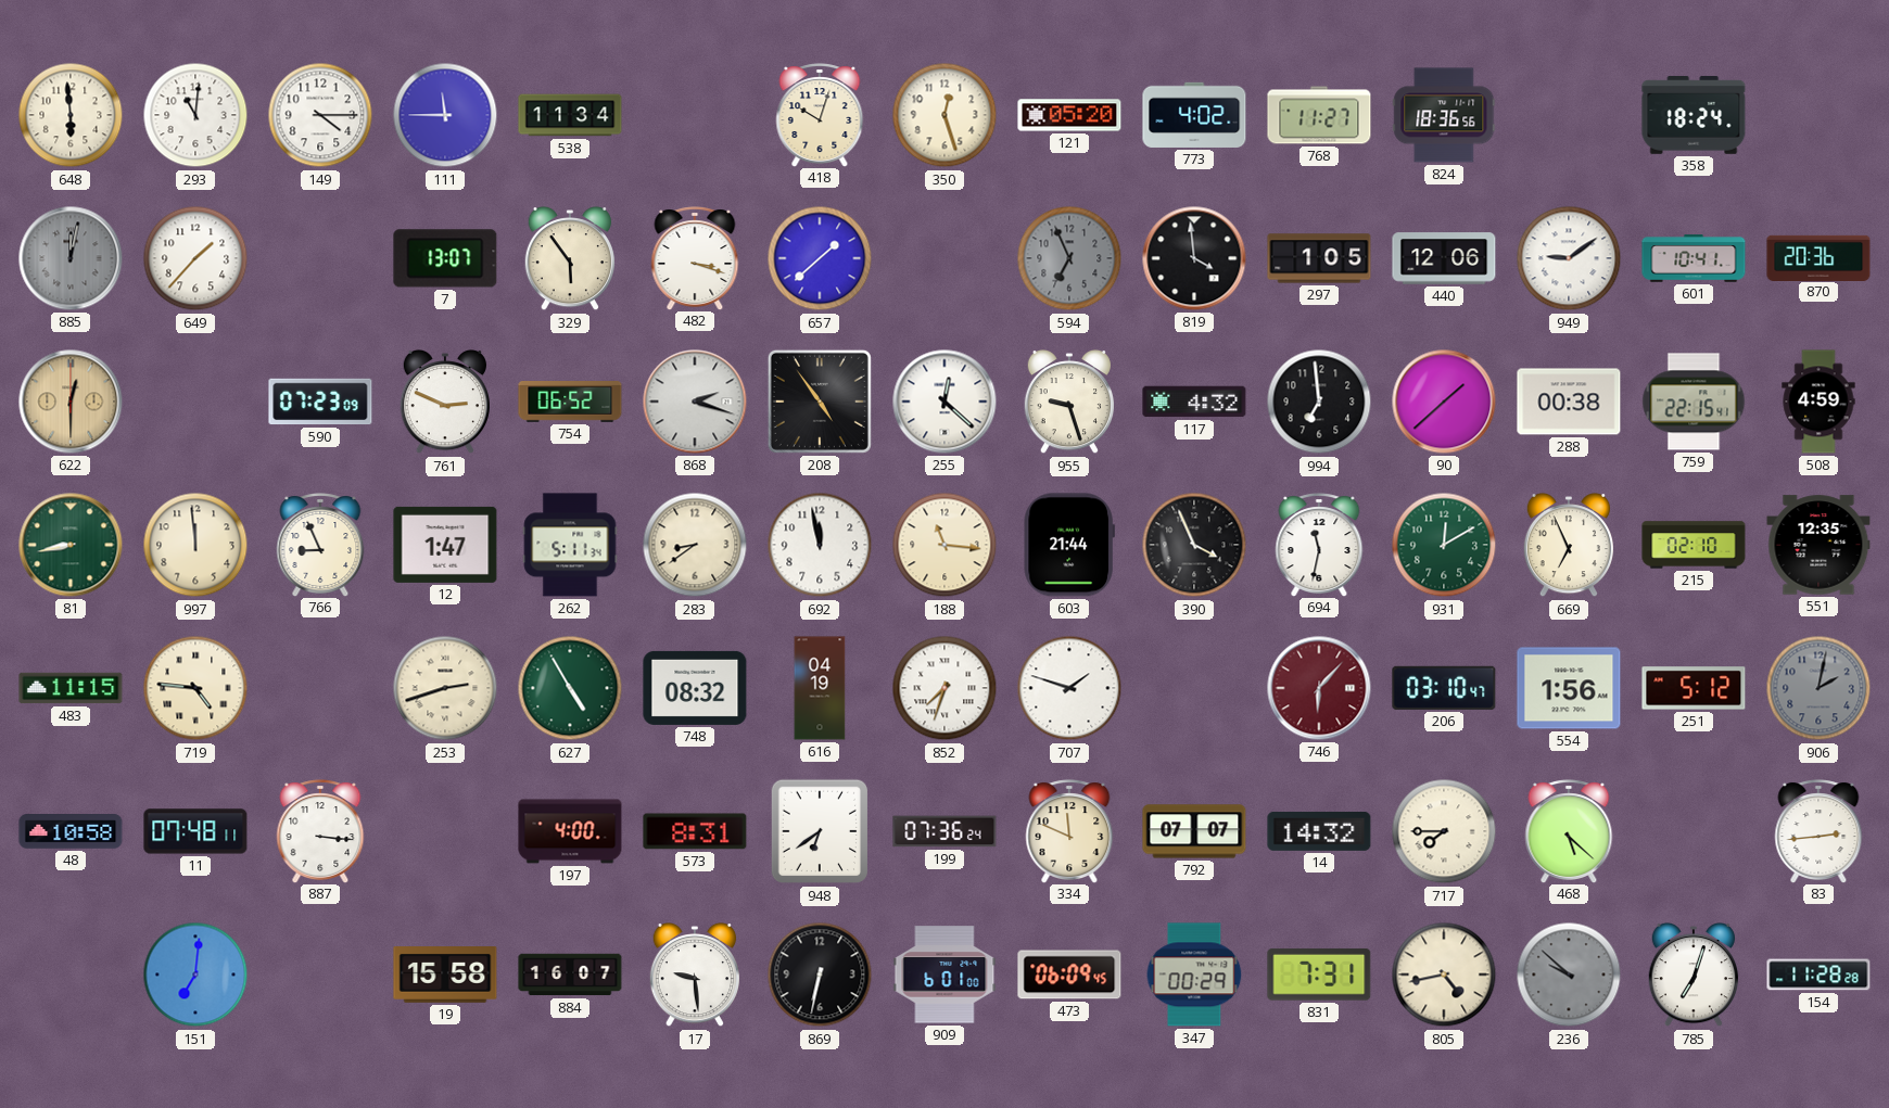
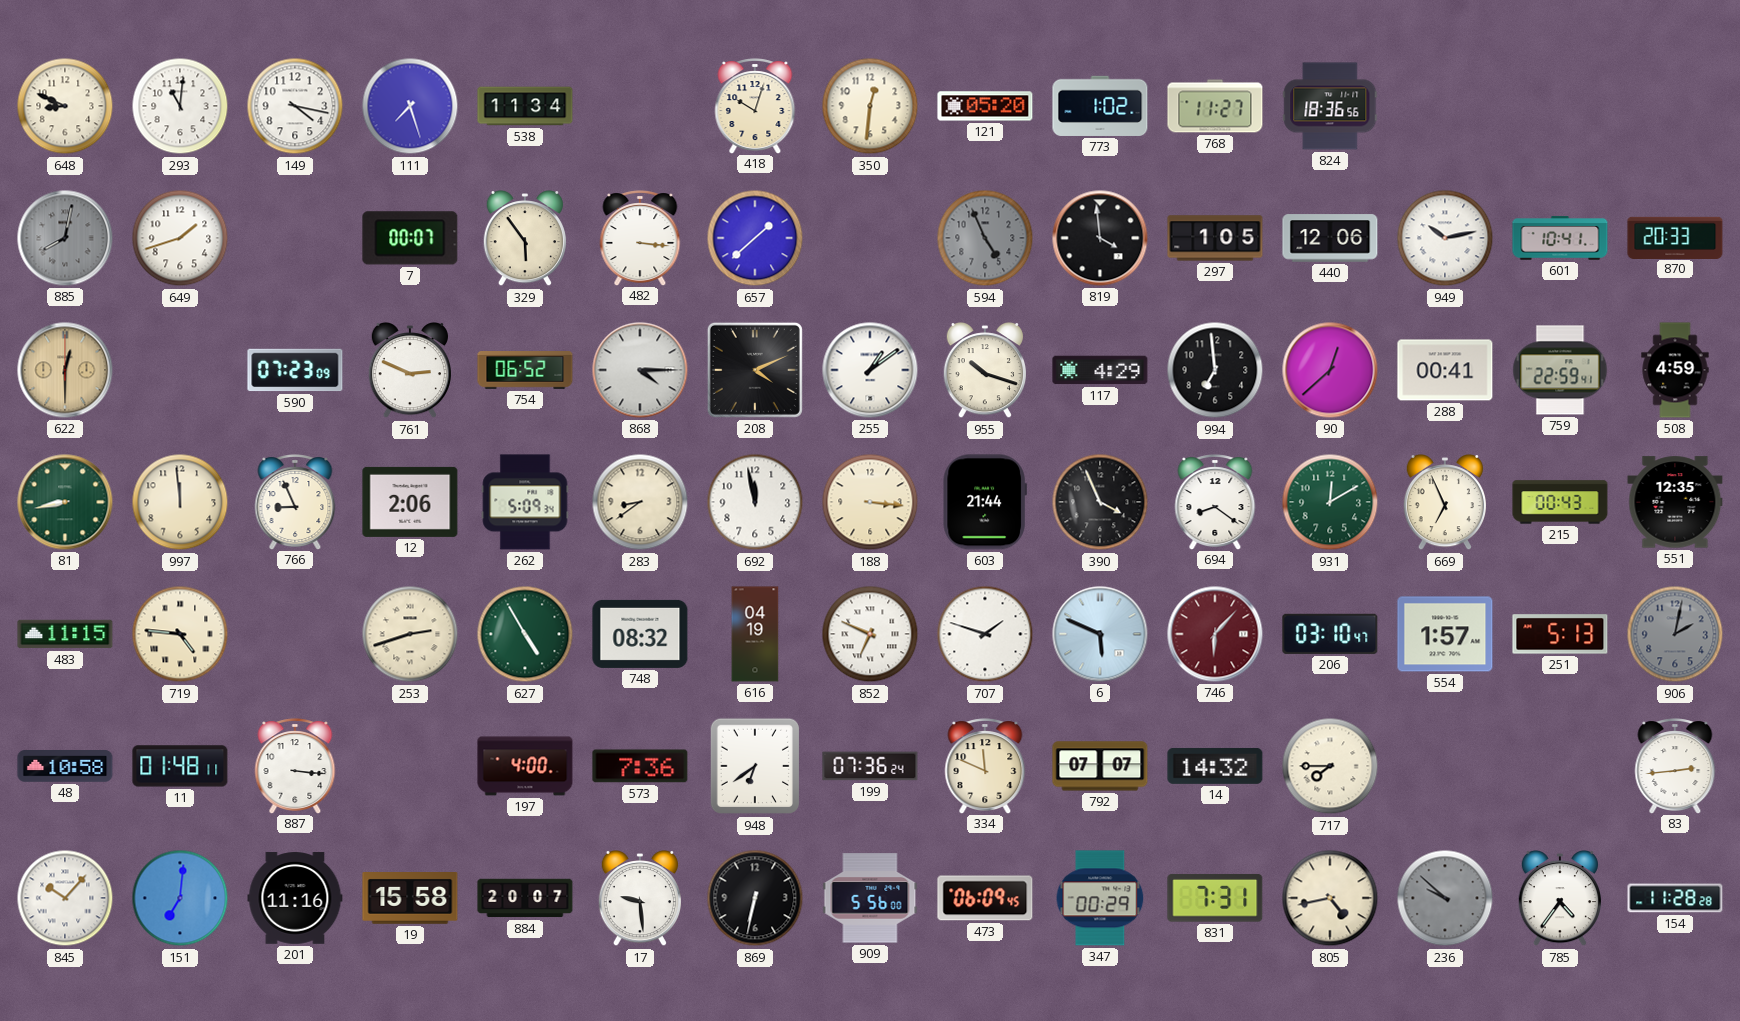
648: 5:59 -> 8:49 (65, 106)
149: 4:15 -> 4:17 (295, 106)
111: 11:45 -> 7:27 (410, 106)
350: 12:27 -> 12:31 (870, 106)
773: 4:02 -> 1:02 (1100, 106)
358: 18:24 -> none (1694, 115)
885: 12:02 -> 8:02 (65, 238)
649: 1:37 -> 1:42 (180, 238)
7: 13:07 -> 00:07 (410, 238)
482: 3:18 -> 3:16 (640, 238)
594: 6:56 -> 4:56 (985, 238)
949: 9:09 -> 10:13 (1445, 238)
870: 20:36 -> 20:33 (1675, 237)
868: 2:18 -> 4:15 (640, 370)
208: 4:54 -> 4:11 (755, 370)
255: 12:22 -> 1:09 (870, 370)
955: 9:27 -> 10:18 (984, 371)
117: 4:32 -> 4:29 (1100, 370)
90: 1:38 -> 12:38 (1330, 370)
288: 00:38 -> 00:41 (1445, 370)
759: 22:15 -> 22:59 (1560, 370)
12: 1:47 -> 2:06 (410, 502)
262: 5:11 -> 5:09 (525, 502)
188: 11:16 -> 3:16 (870, 502)
694: 11:32 -> 8:21 (1215, 502)
215: 02:10 -> 00:43 (1560, 502)
852: 7:33 -> 6:49 (870, 634)
6: none -> 5:49 (1100, 634)
554: 1:56 -> 1:57 (1445, 634)
251: 5:12 -> 5:13 (1560, 634)
11: 07:48 -> 01:48 (180, 766)
573: 8:31 -> 7:36 (640, 766)
468: 5:22 -> none (1569, 831)
845: none -> 10:07 (65, 898)
201: none -> 11:16 (295, 898)
884: 16:07 -> 20:07 (525, 898)
909: 6:01 -> 5:56 (870, 898)
785: 7:03 -> 4:36 (1559, 899)
